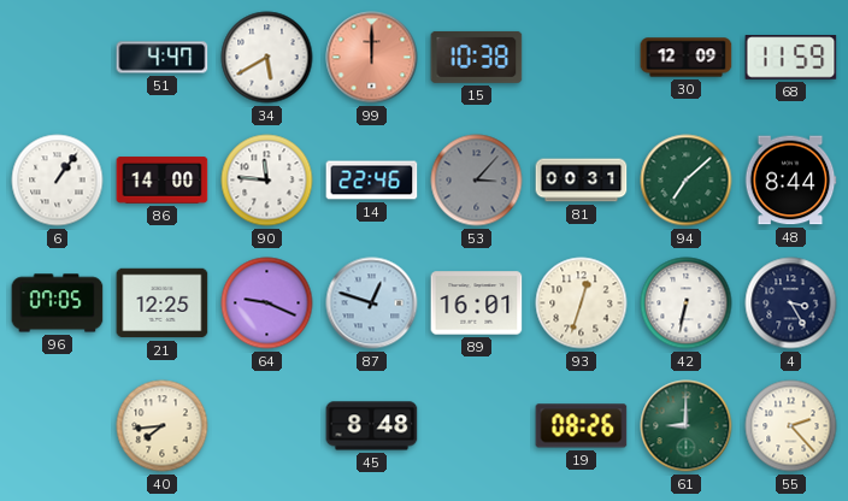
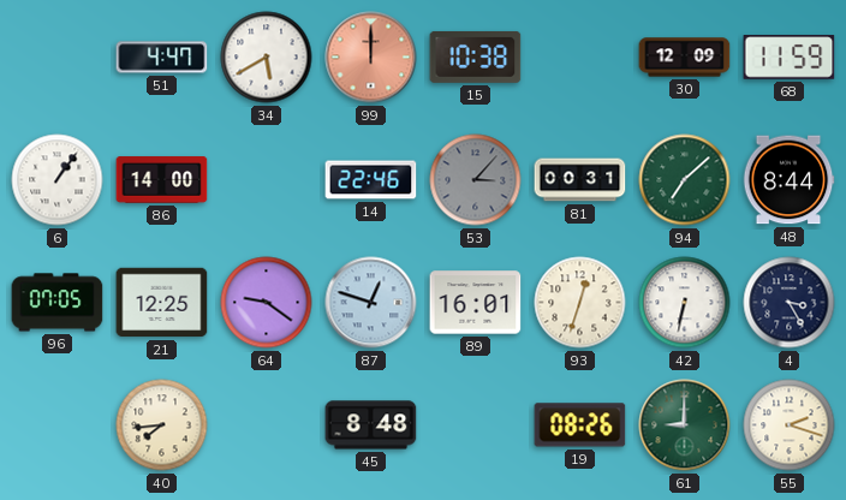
90: 11:46 -> none (267, 181)
64: 9:19 -> 9:21 (267, 303)
55: 2:23 -> 2:18 (790, 425)
